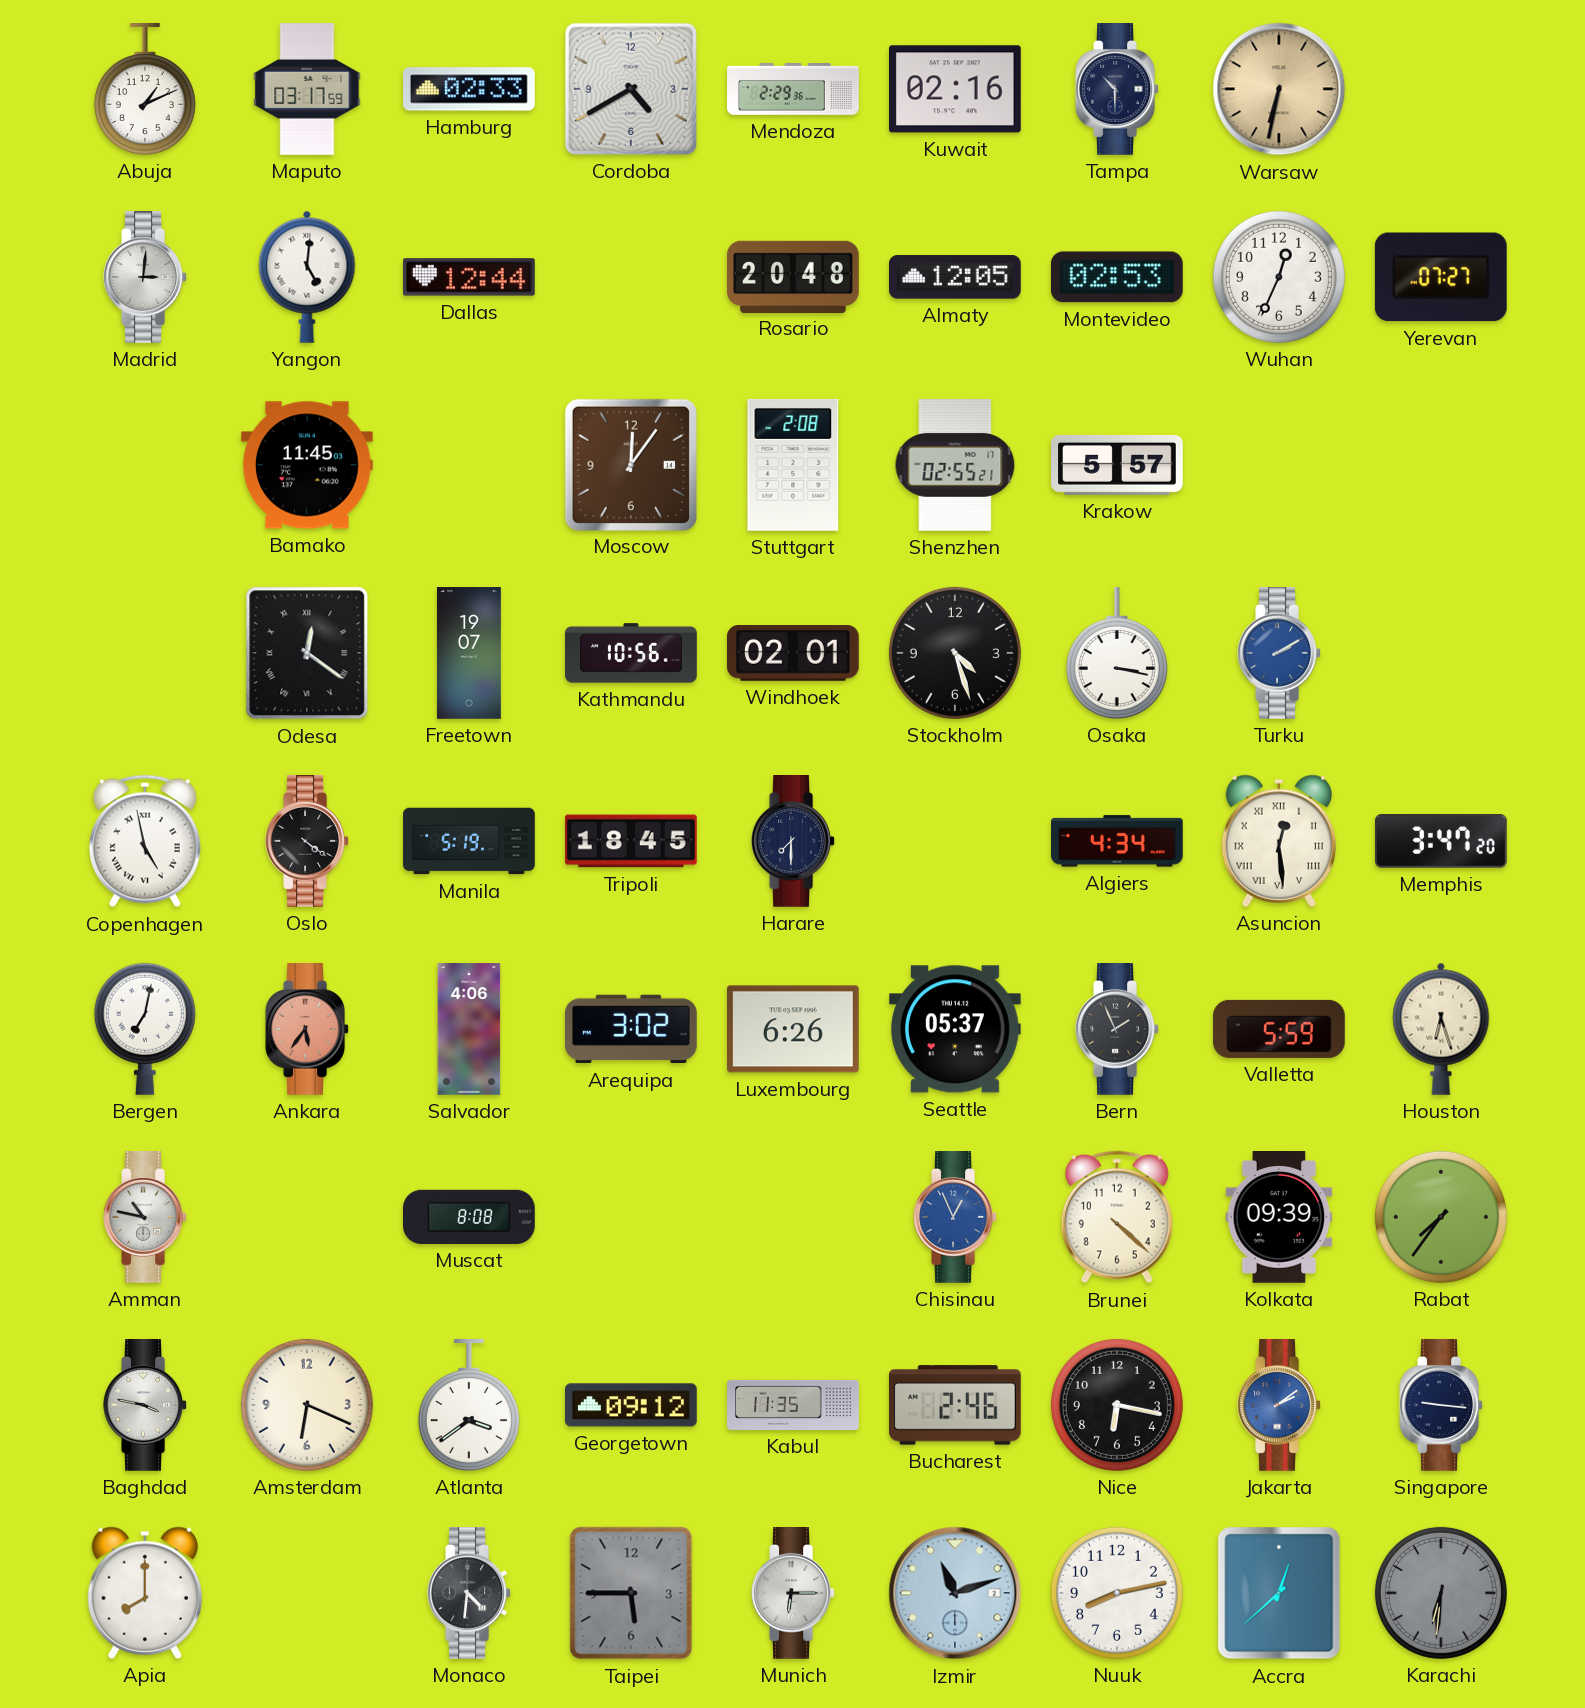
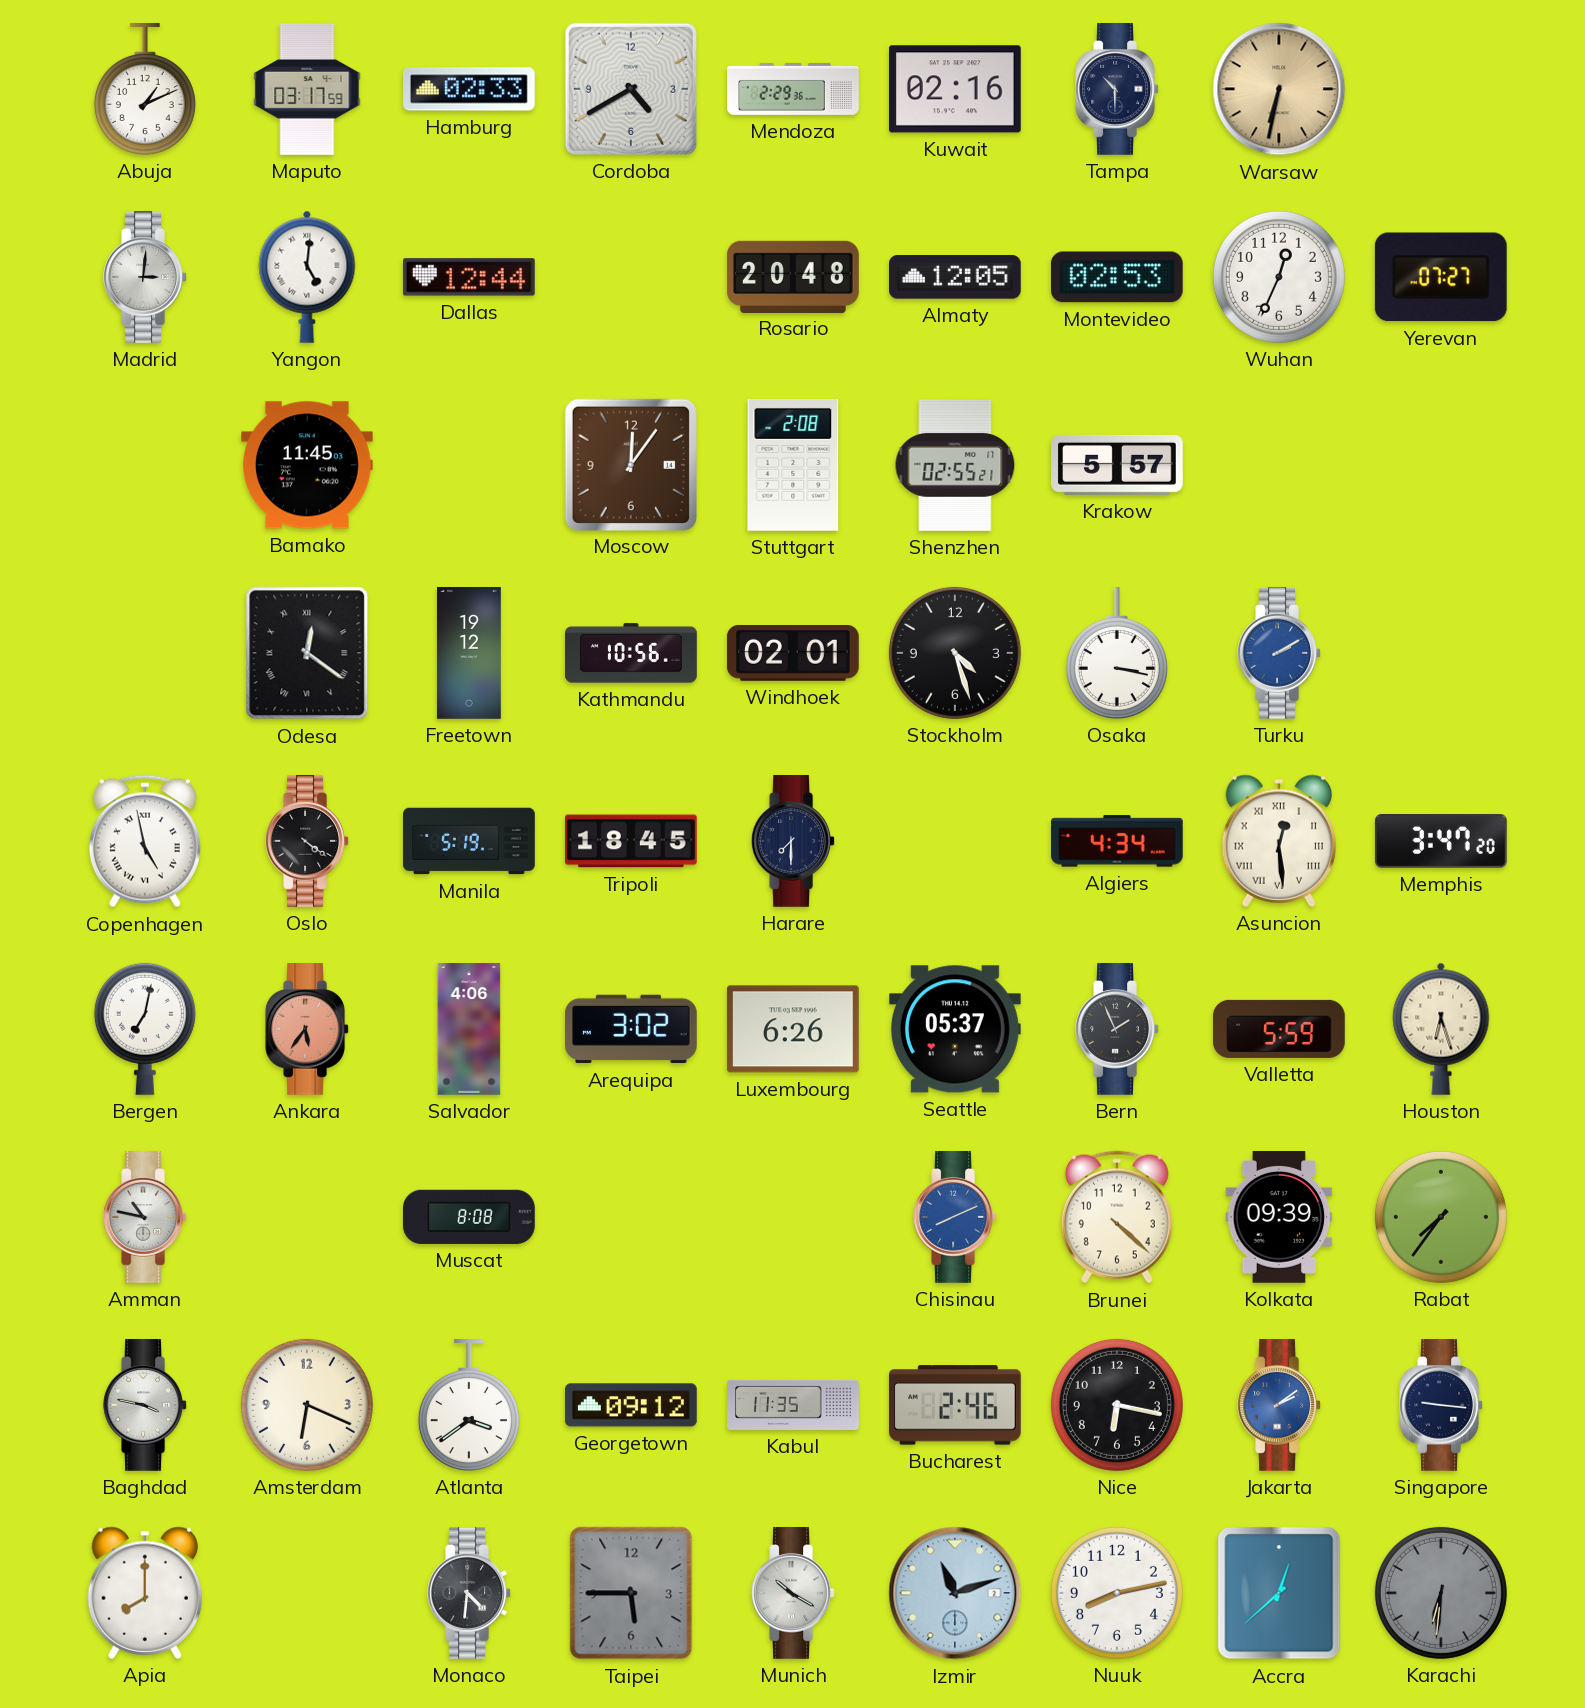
Freetown: 19:07 -> 19:12 (469, 653)
Chisinau: 12:56 -> 8:11 (955, 1218)
Munich: 6:15 -> 10:20 (793, 1594)
